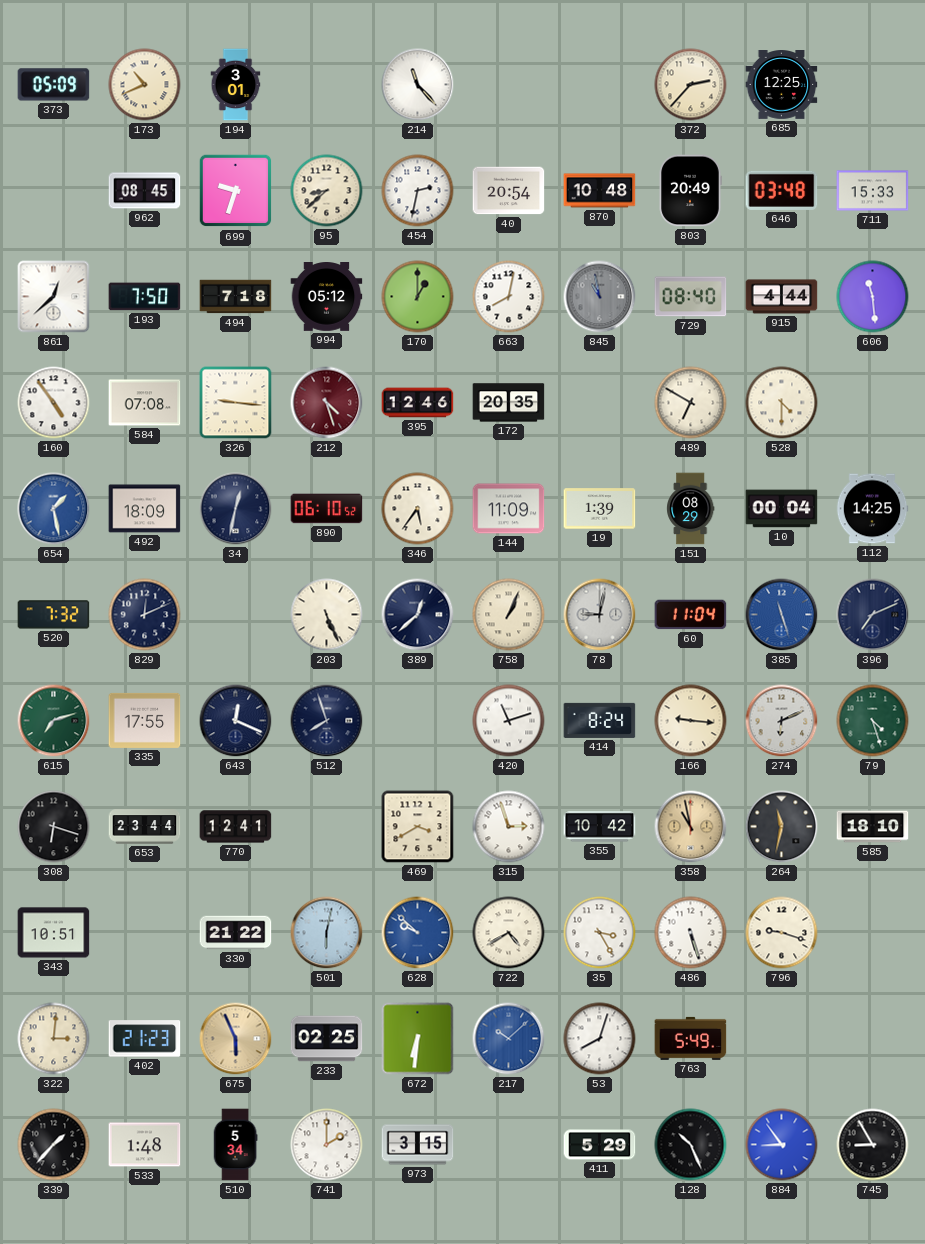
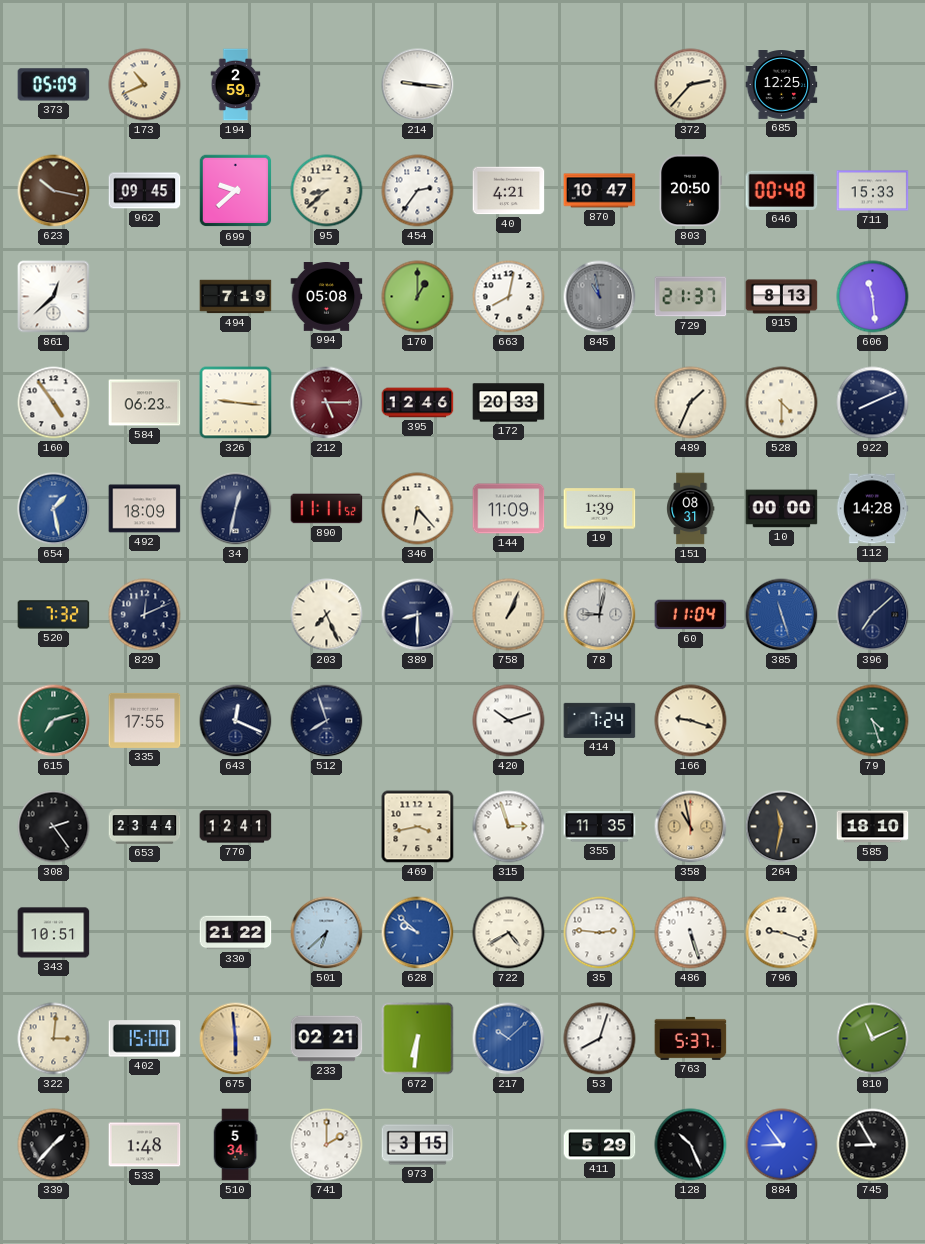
194: 3:01 -> 2:59 (236, 85)
214: 11:23 -> 9:16 (418, 85)
623: none -> 10:17 (54, 191)
962: 08:45 -> 09:45 (145, 191)
699: 9:33 -> 9:38 (236, 191)
454: 2:32 -> 2:36 (418, 191)
40: 20:54 -> 4:21 (509, 191)
870: 10:48 -> 10:47 (600, 191)
803: 20:49 -> 20:50 (690, 191)
646: 03:48 -> 00:48 (782, 190)
193: 7:50 -> none (145, 297)
494: 7:18 -> 7:19 (236, 297)
994: 05:12 -> 05:08 (327, 297)
729: 08:40 -> 21:37 (691, 297)
915: 4:44 -> 8:13 (782, 297)
584: 07:08 -> 06:23 (145, 403)
212: 4:27 -> 5:15 (327, 403)
172: 20:35 -> 20:33 (509, 403)
489: 6:50 -> 1:34 (691, 403)
922: none -> 8:11 (873, 403)
890: 06:10 -> 11:11 (327, 509)
346: 5:36 -> 6:23 (418, 509)
151: 08:29 -> 08:31 (691, 509)
10: 00:04 -> 00:00 (782, 509)
112: 14:25 -> 14:28 (872, 509)
203: 5:26 -> 7:26 (327, 615)
389: 12:38 -> 8:30 (418, 615)
396: 7:11 -> 7:08 (873, 615)
420: 11:12 -> 10:12 (509, 721)
414: 8:24 -> 7:24 (600, 720)
166: 9:16 -> 9:18 (691, 721)
274: 6:11 -> none (782, 721)
308: 6:18 -> 2:24 (54, 827)
469: 3:40 -> 3:43 (418, 827)
355: 10:42 -> 11:35 (600, 827)
501: 6:02 -> 6:38 (327, 933)
35: 3:25 -> 2:46 (600, 933)
402: 21:23 -> 15:00 (145, 1039)
675: 5:56 -> 5:59 (236, 1039)
233: 02:25 -> 02:21 (327, 1039)
763: 5:49 -> 5:37 (691, 1038)
810: none -> 11:11 (873, 1039)
